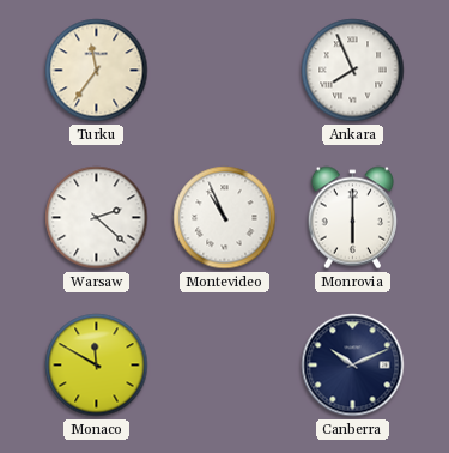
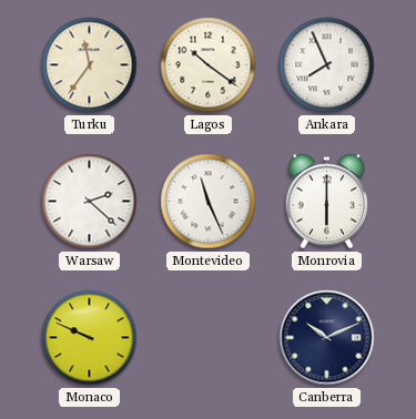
Lagos: none -> 10:21 (209, 65)
Montevideo: 10:56 -> 11:26 (209, 202)
Monaco: 11:50 -> 9:49 (90, 338)
